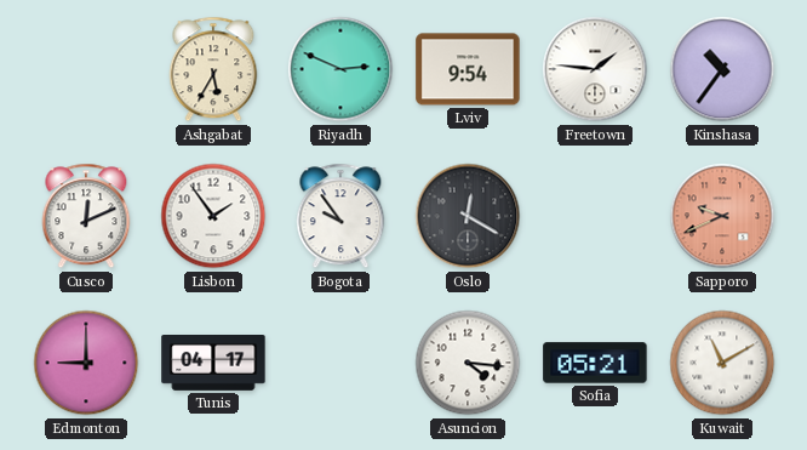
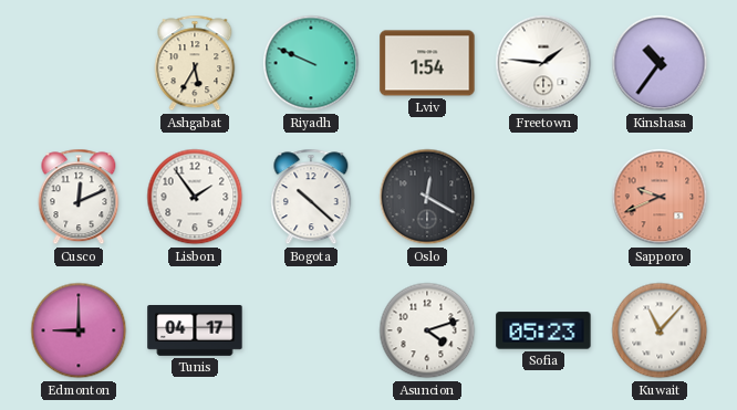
Riyadh: 2:49 -> 9:49 (311, 63)
Lviv: 9:54 -> 1:54 (427, 63)
Bogota: 9:54 -> 10:22 (311, 197)
Asuncion: 4:16 -> 4:12 (427, 330)
Sofia: 05:21 -> 05:23 (543, 330)
Kuwait: 11:10 -> 11:07 (660, 330)
